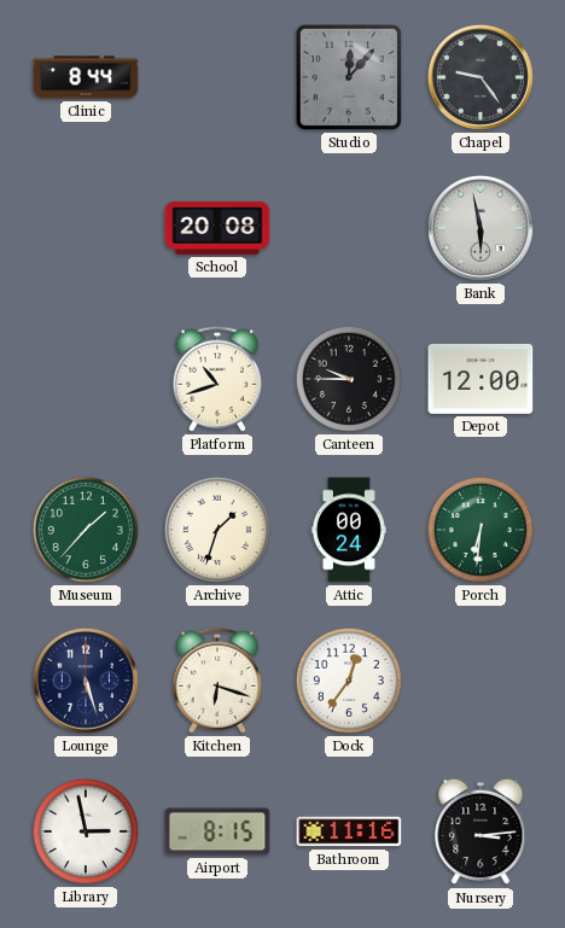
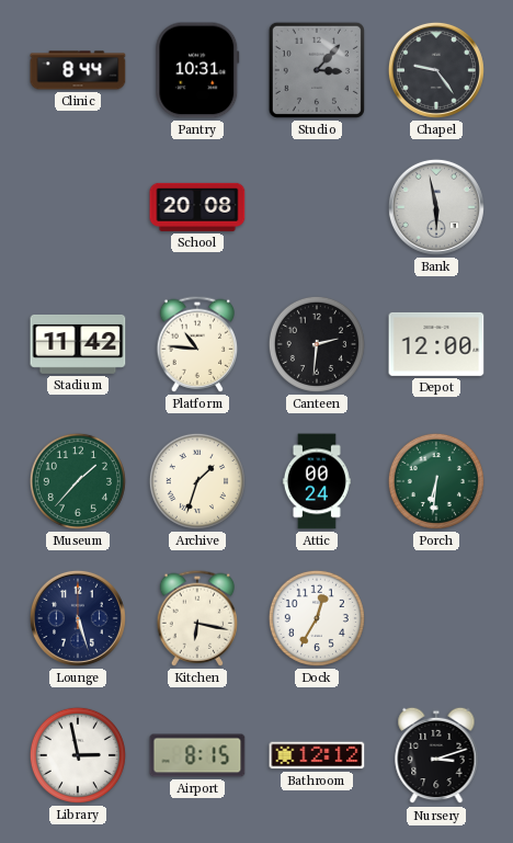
Pantry: none -> 10:31 (197, 70)
Studio: 12:07 -> 3:07 (317, 70)
Stadium: none -> 11:42 (78, 344)
Platform: 10:42 -> 10:46 (197, 344)
Canteen: 9:45 -> 2:31 (317, 344)
Kitchen: 6:18 -> 6:17 (197, 618)
Dock: 12:36 -> 12:35 (317, 618)
Bathroom: 11:16 -> 12:12 (317, 755)
Nursery: 3:14 -> 3:12 (436, 755)
